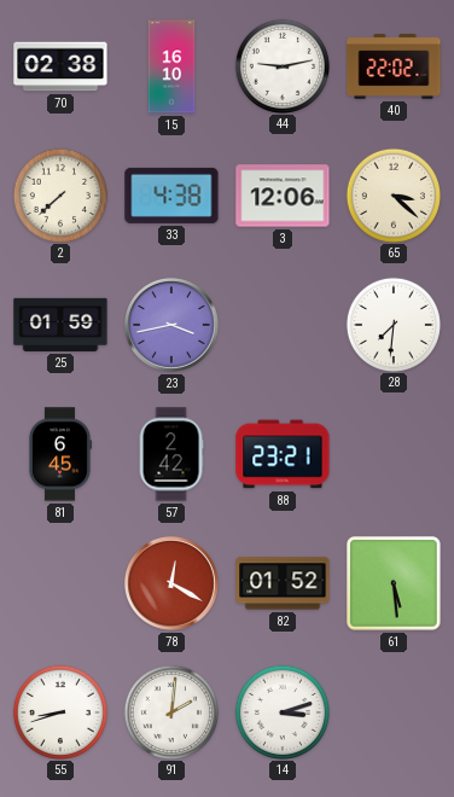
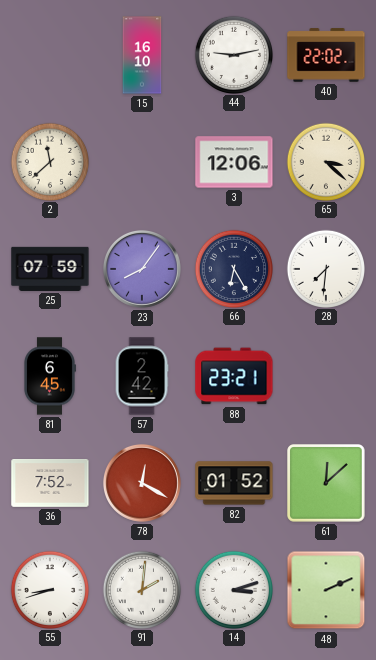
70: 02:38 -> none (60, 66)
2: 7:38 -> 11:38 (49, 161)
33: 4:38 -> none (171, 196)
25: 01:59 -> 07:59 (50, 269)
23: 3:43 -> 8:06 (142, 269)
66: none -> 6:25 (233, 268)
36: none -> 7:52 (50, 484)
61: 5:29 -> 12:08 (326, 483)
48: none -> 2:11 (326, 590)
